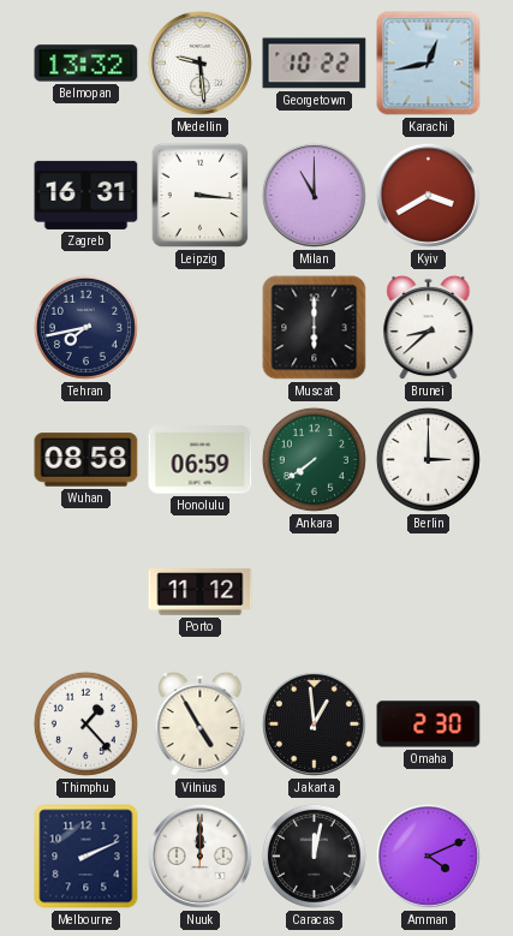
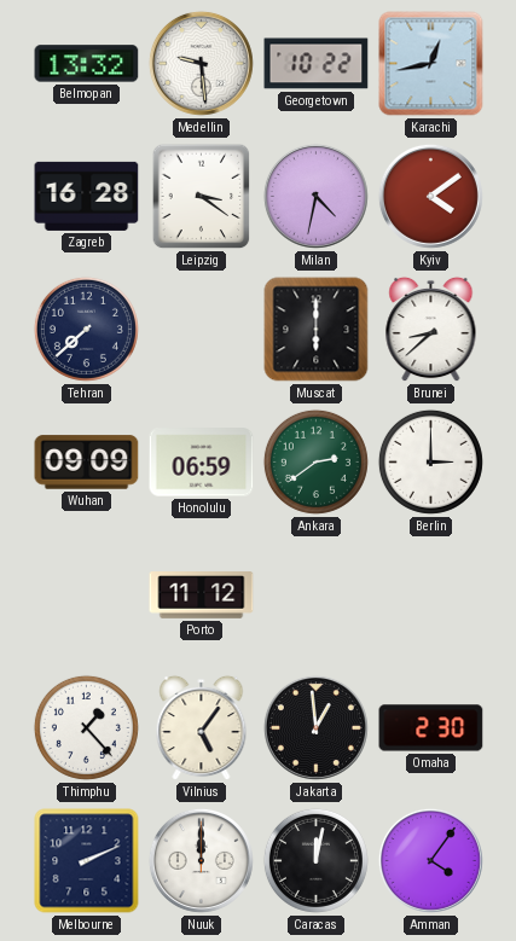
Zagreb: 16:31 -> 16:28 (87, 196)
Leipzig: 3:16 -> 3:21 (202, 197)
Milan: 11:00 -> 4:32 (315, 196)
Kyiv: 3:40 -> 4:09 (430, 196)
Tehran: 7:43 -> 7:38 (86, 329)
Wuhan: 08:58 -> 09:09 (87, 463)
Ankara: 7:39 -> 2:39 (315, 461)
Vilnius: 4:55 -> 5:06 (202, 728)
Amman: 4:11 -> 4:06 (430, 860)
